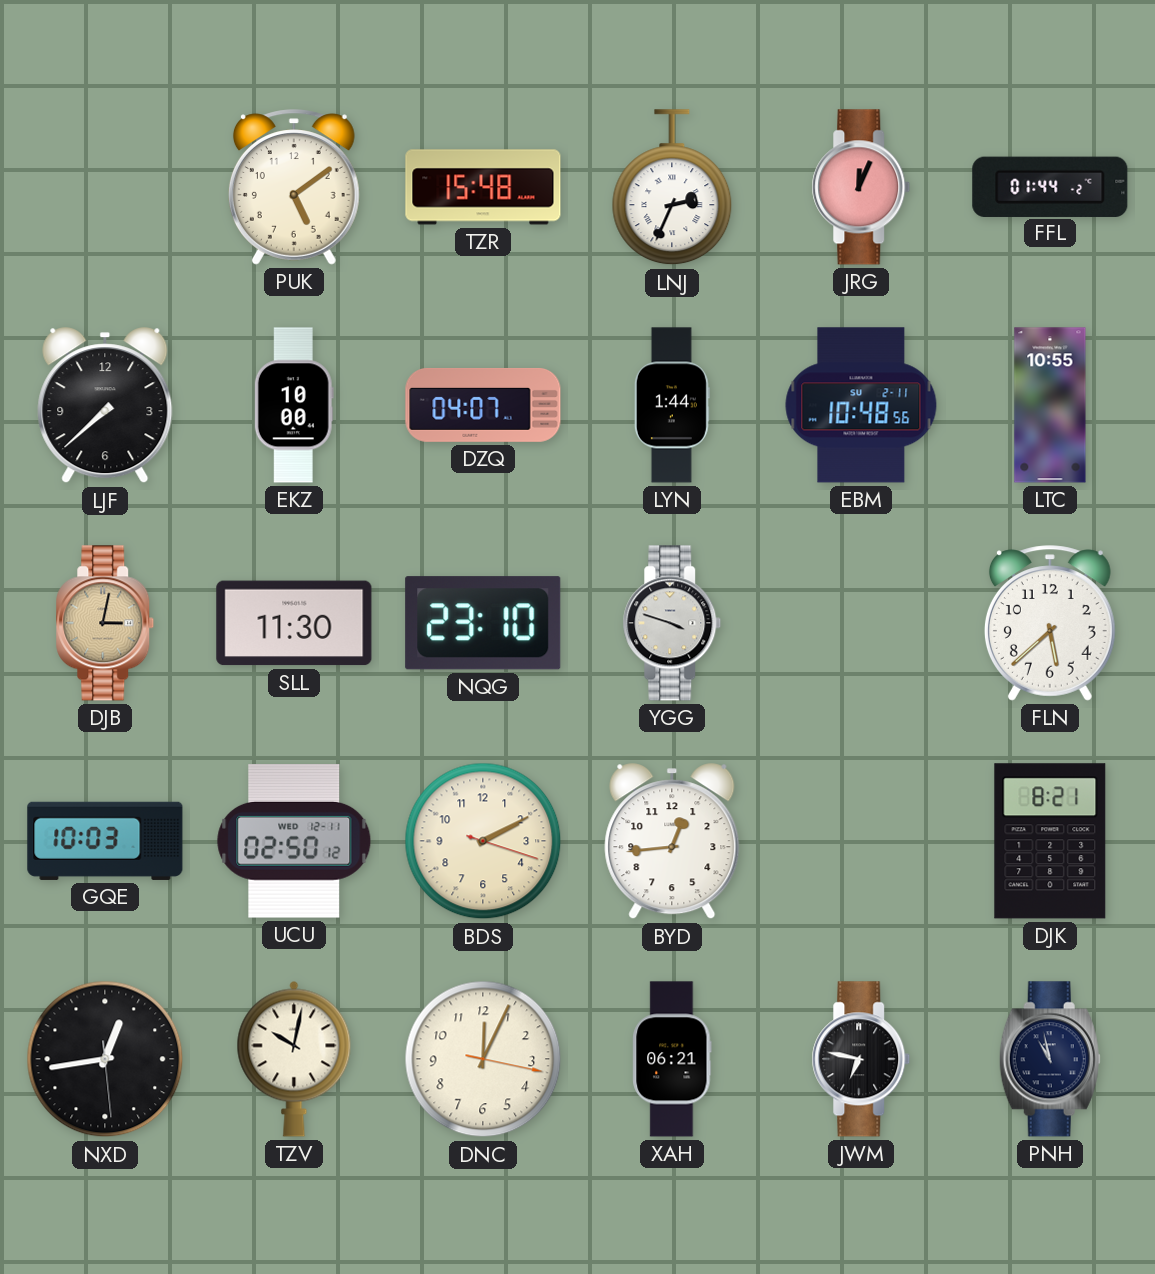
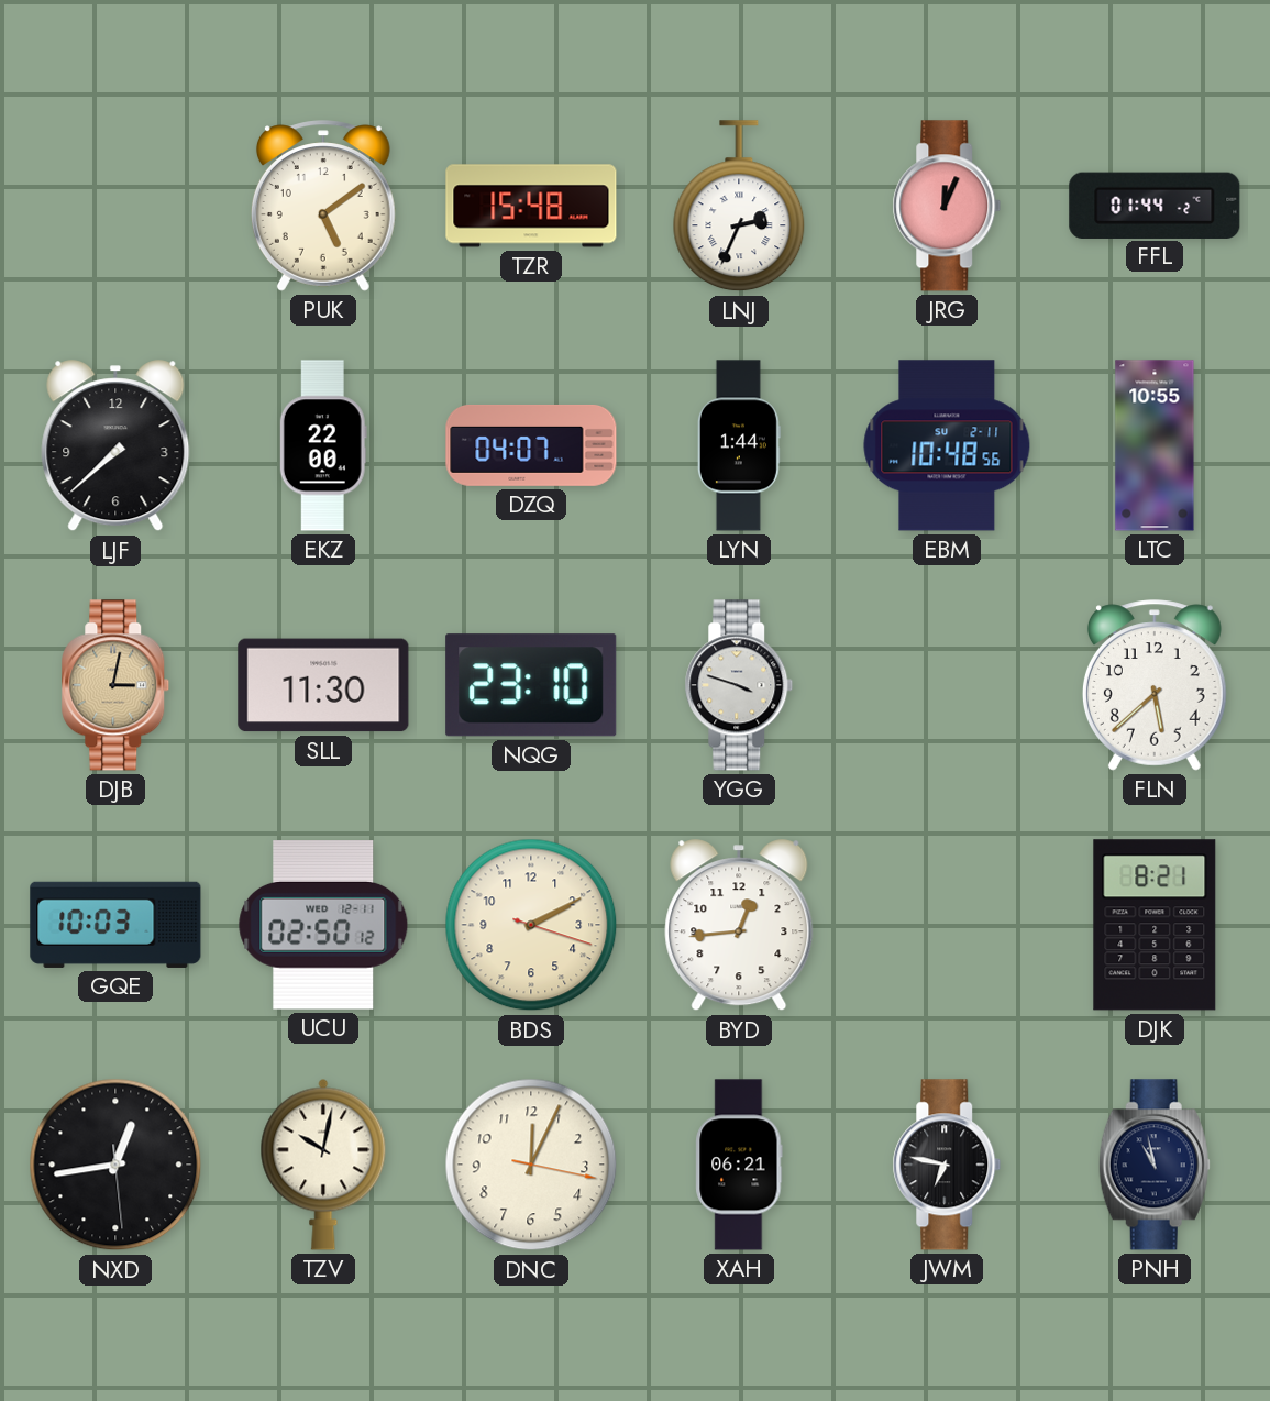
EKZ: 10:00 -> 22:00 (323, 445)
